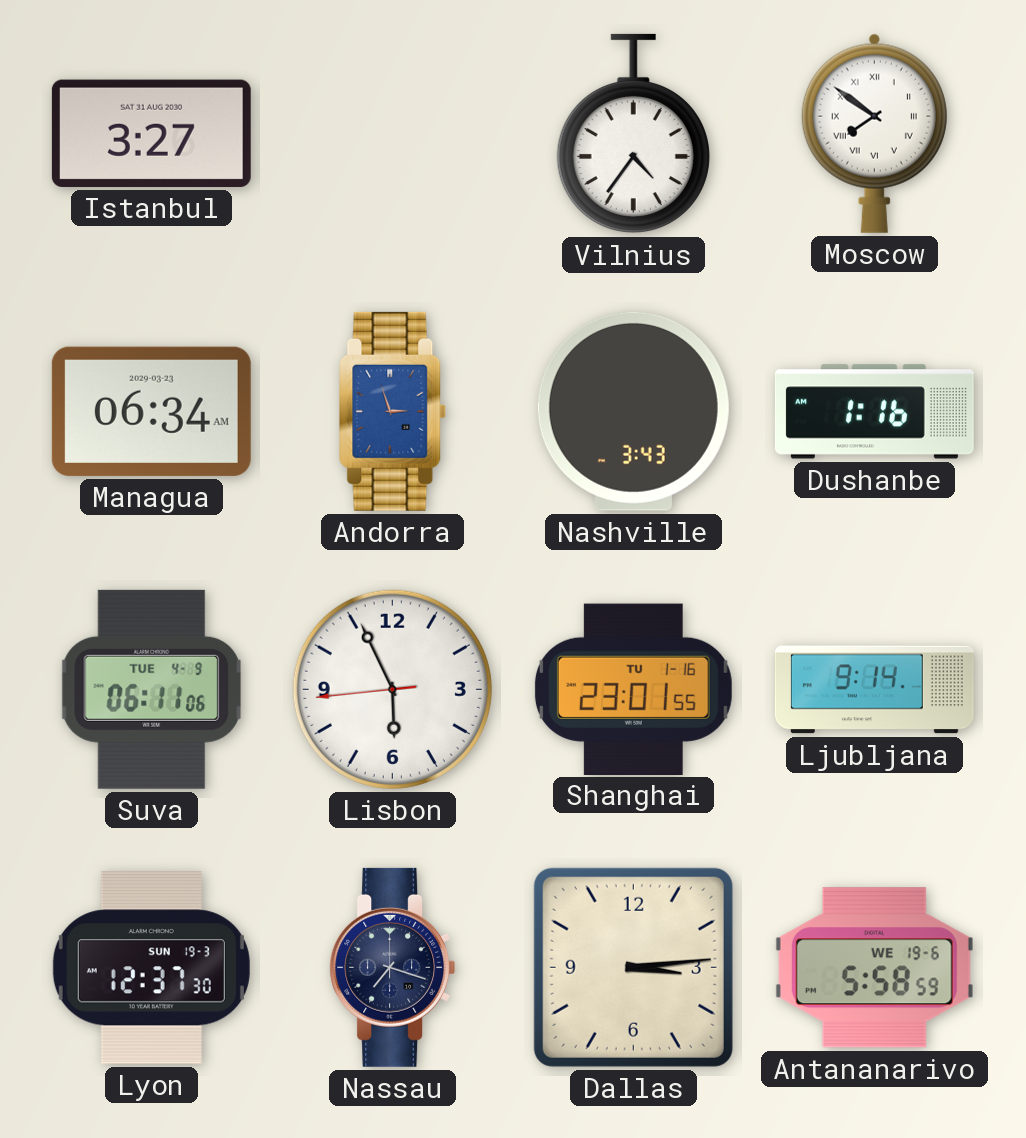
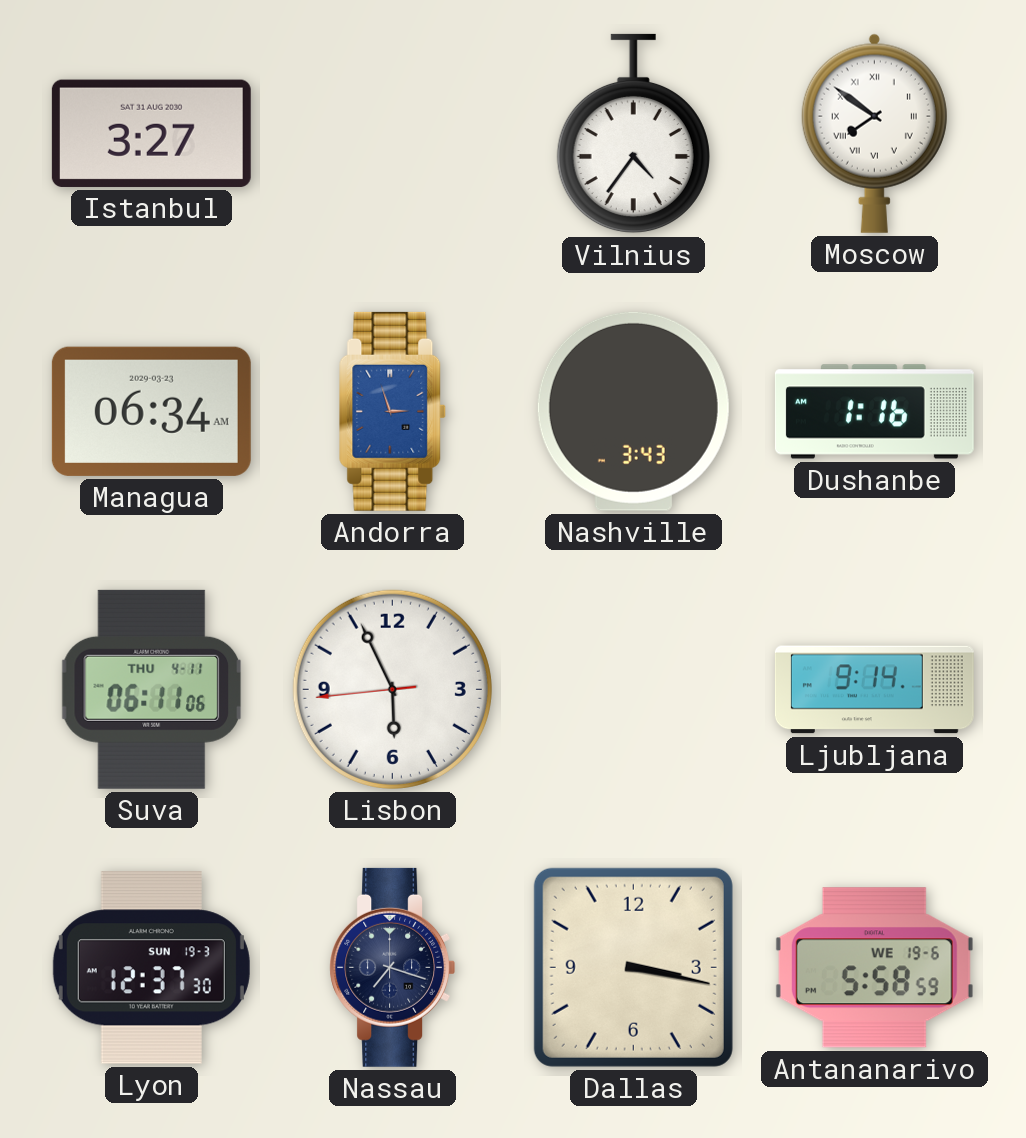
Suva date: TUE 4-9 -> THU 4-11 (152, 689)
Shanghai: 23:01 -> none (633, 689)
Dallas: 3:14 -> 3:17 (633, 967)
